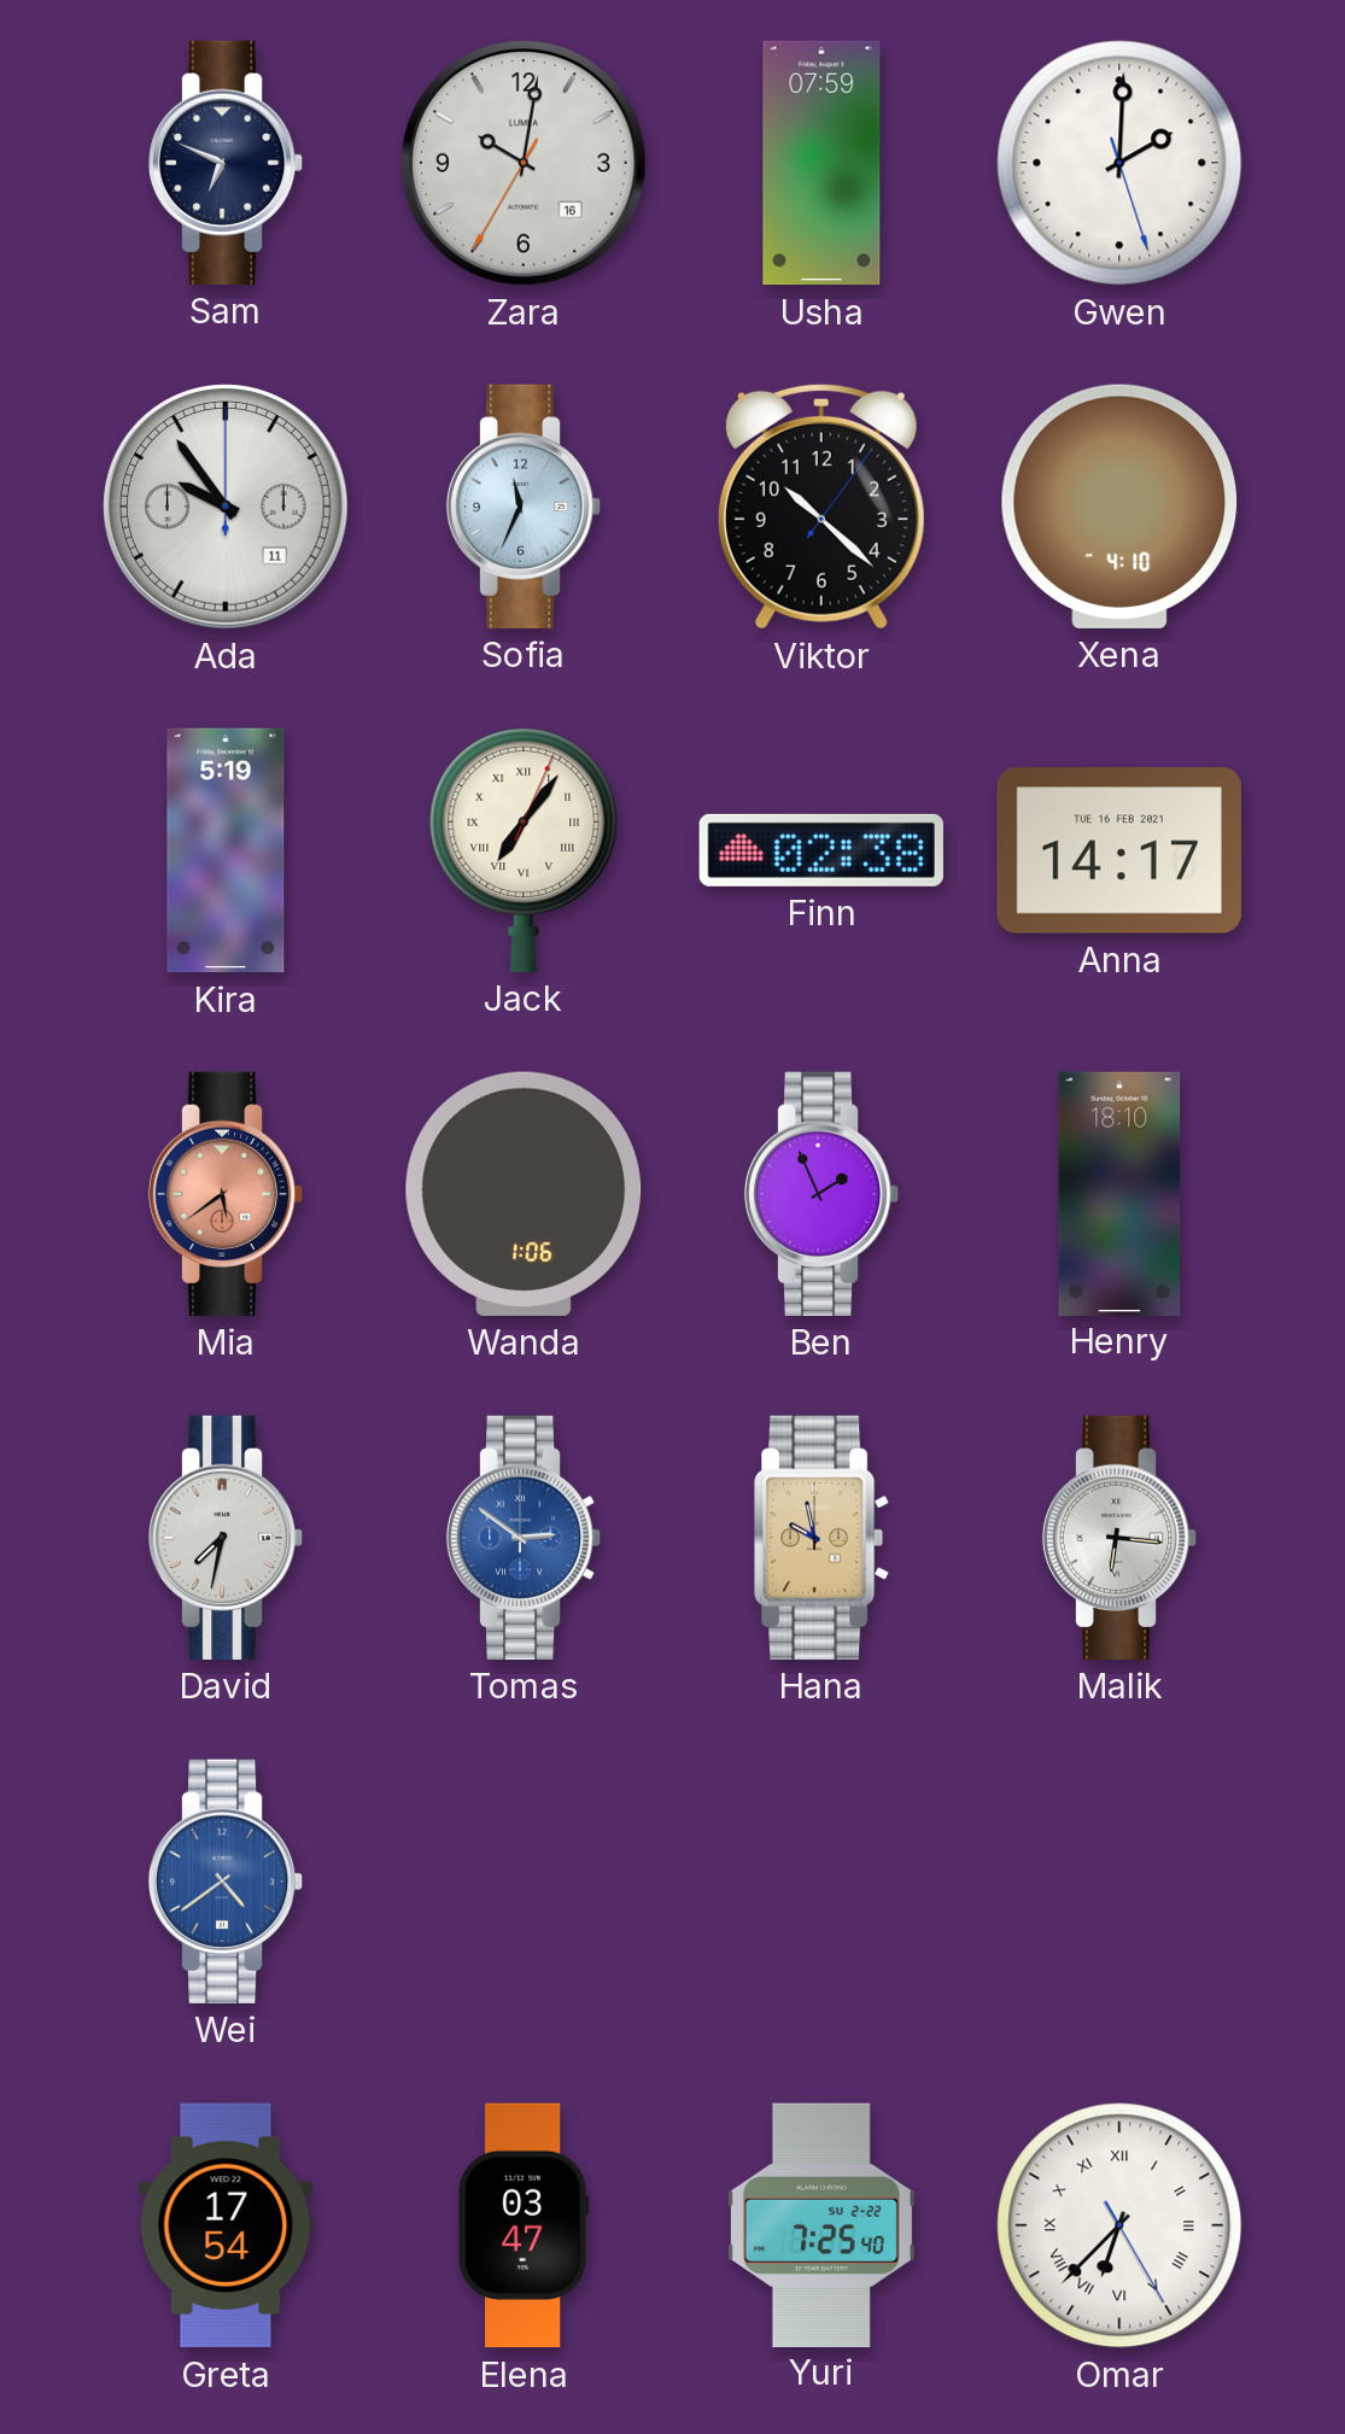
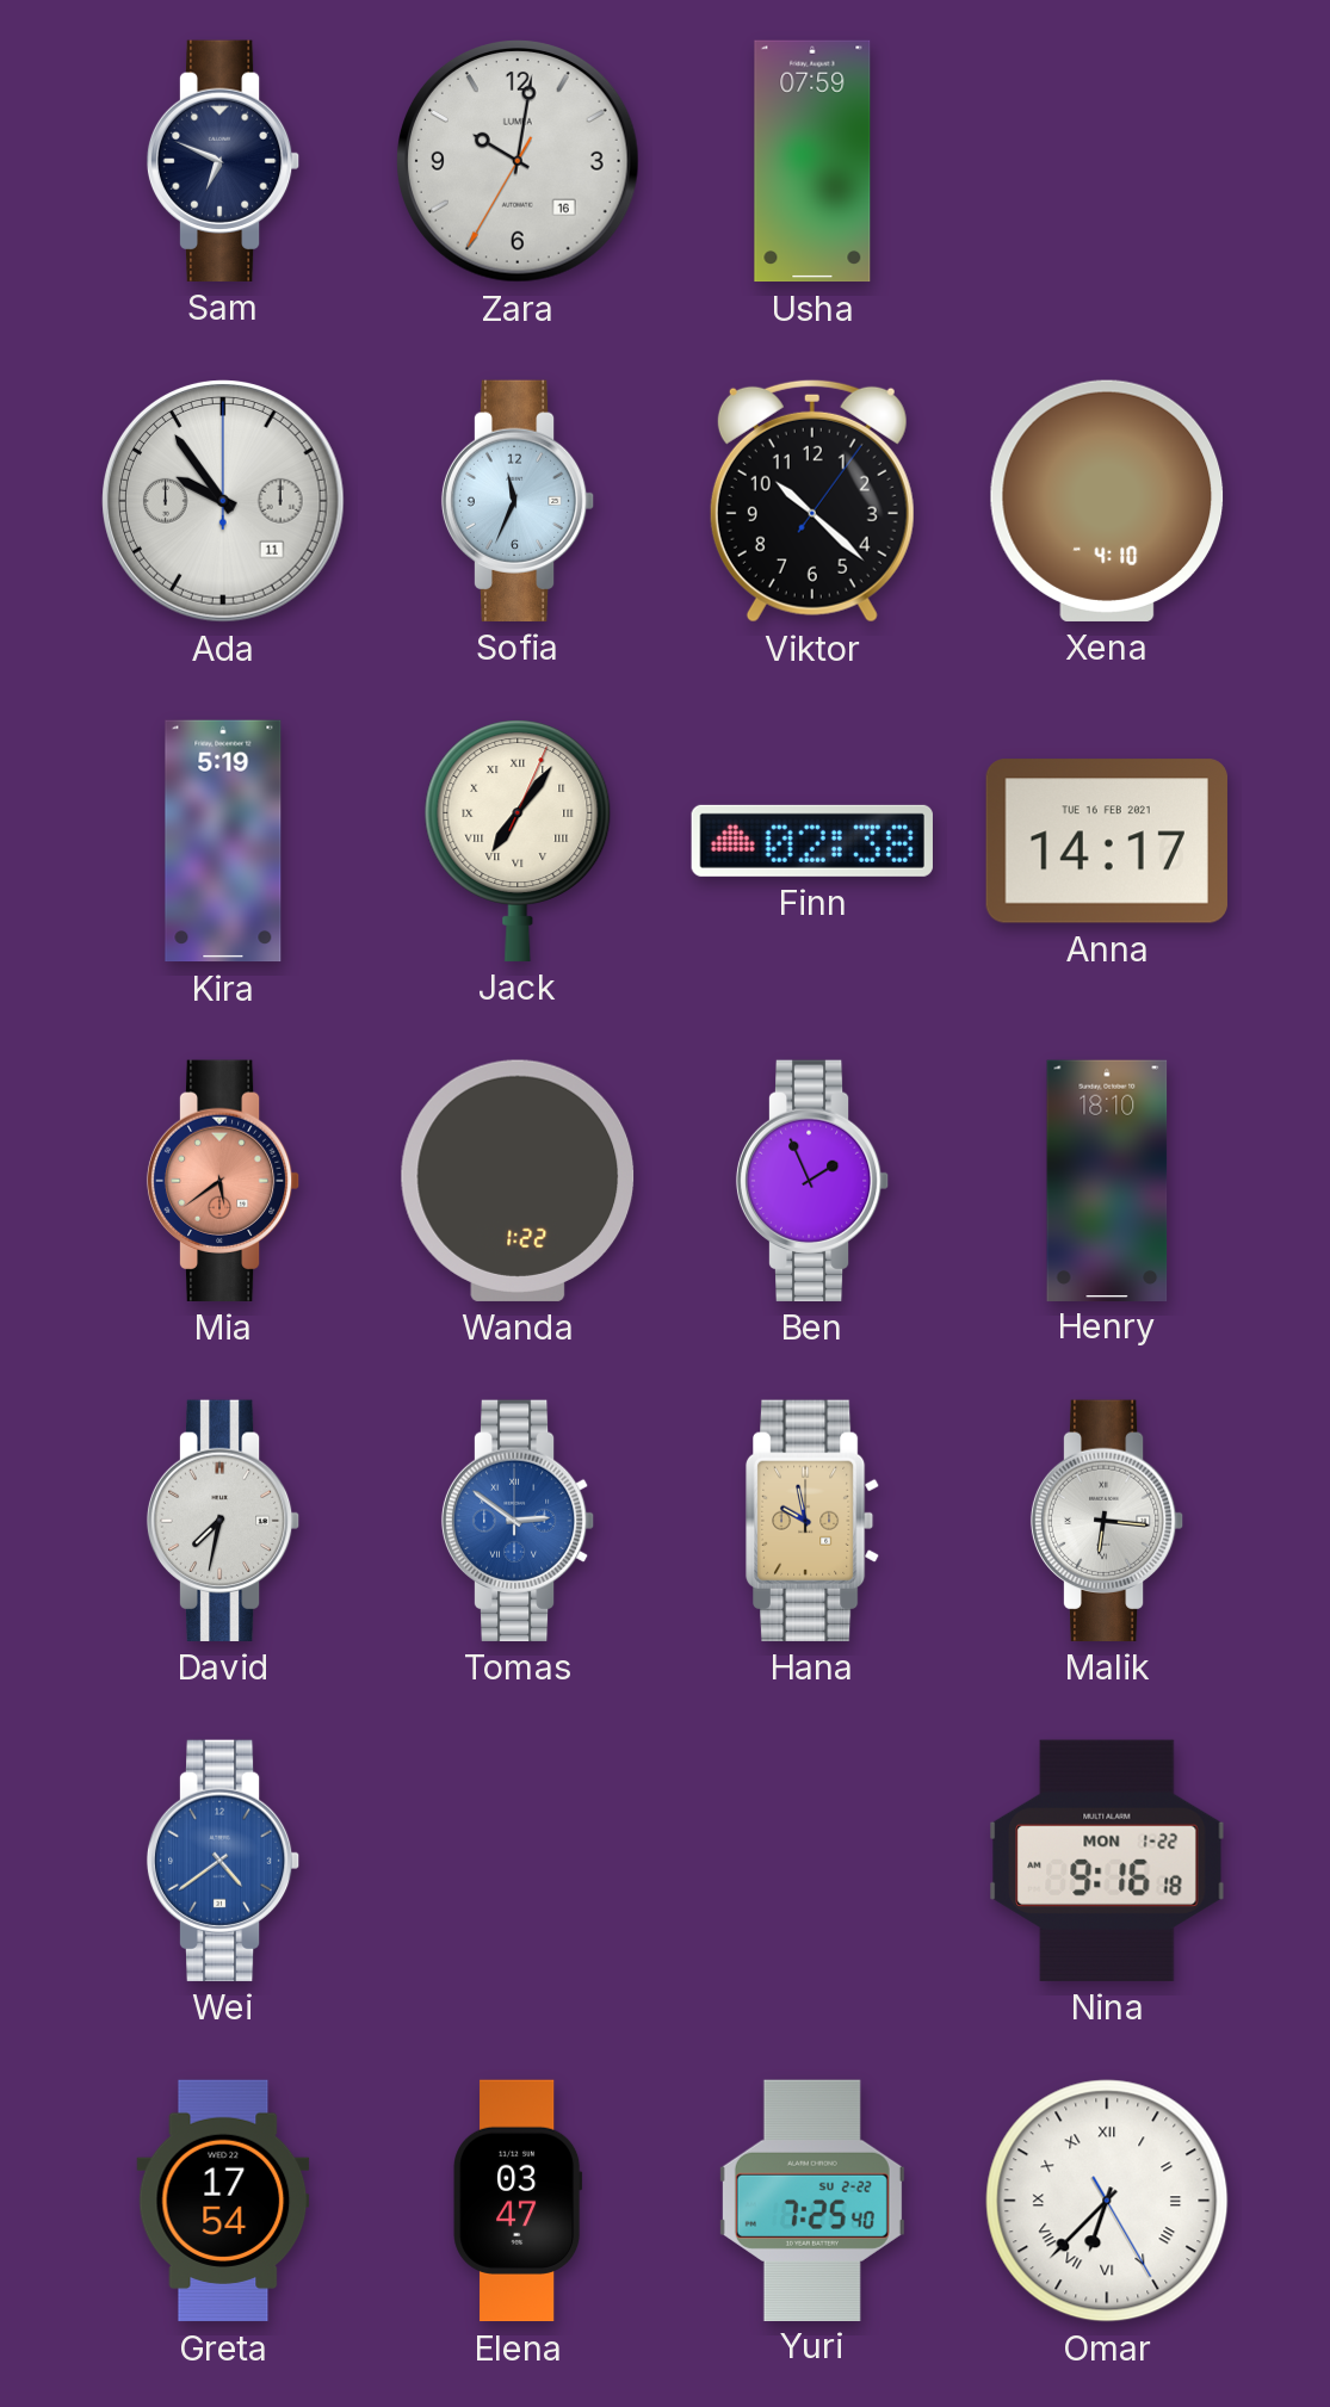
Gwen: 2:00 -> none (1119, 163)
Wanda: 1:06 -> 1:22 (518, 1181)
Nina: none -> 9:16 (1107, 1861)
